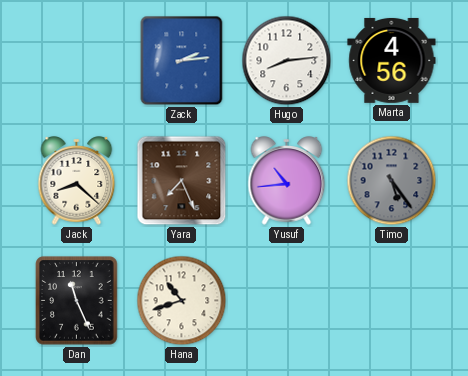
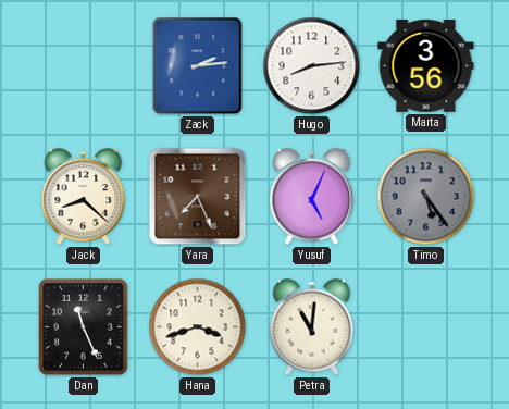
Marta: 4:56 -> 3:56 (426, 65)
Yusuf: 10:44 -> 5:04 (312, 197)
Hana: 10:42 -> 3:42 (198, 327)
Petra: none -> 11:01 (312, 327)
